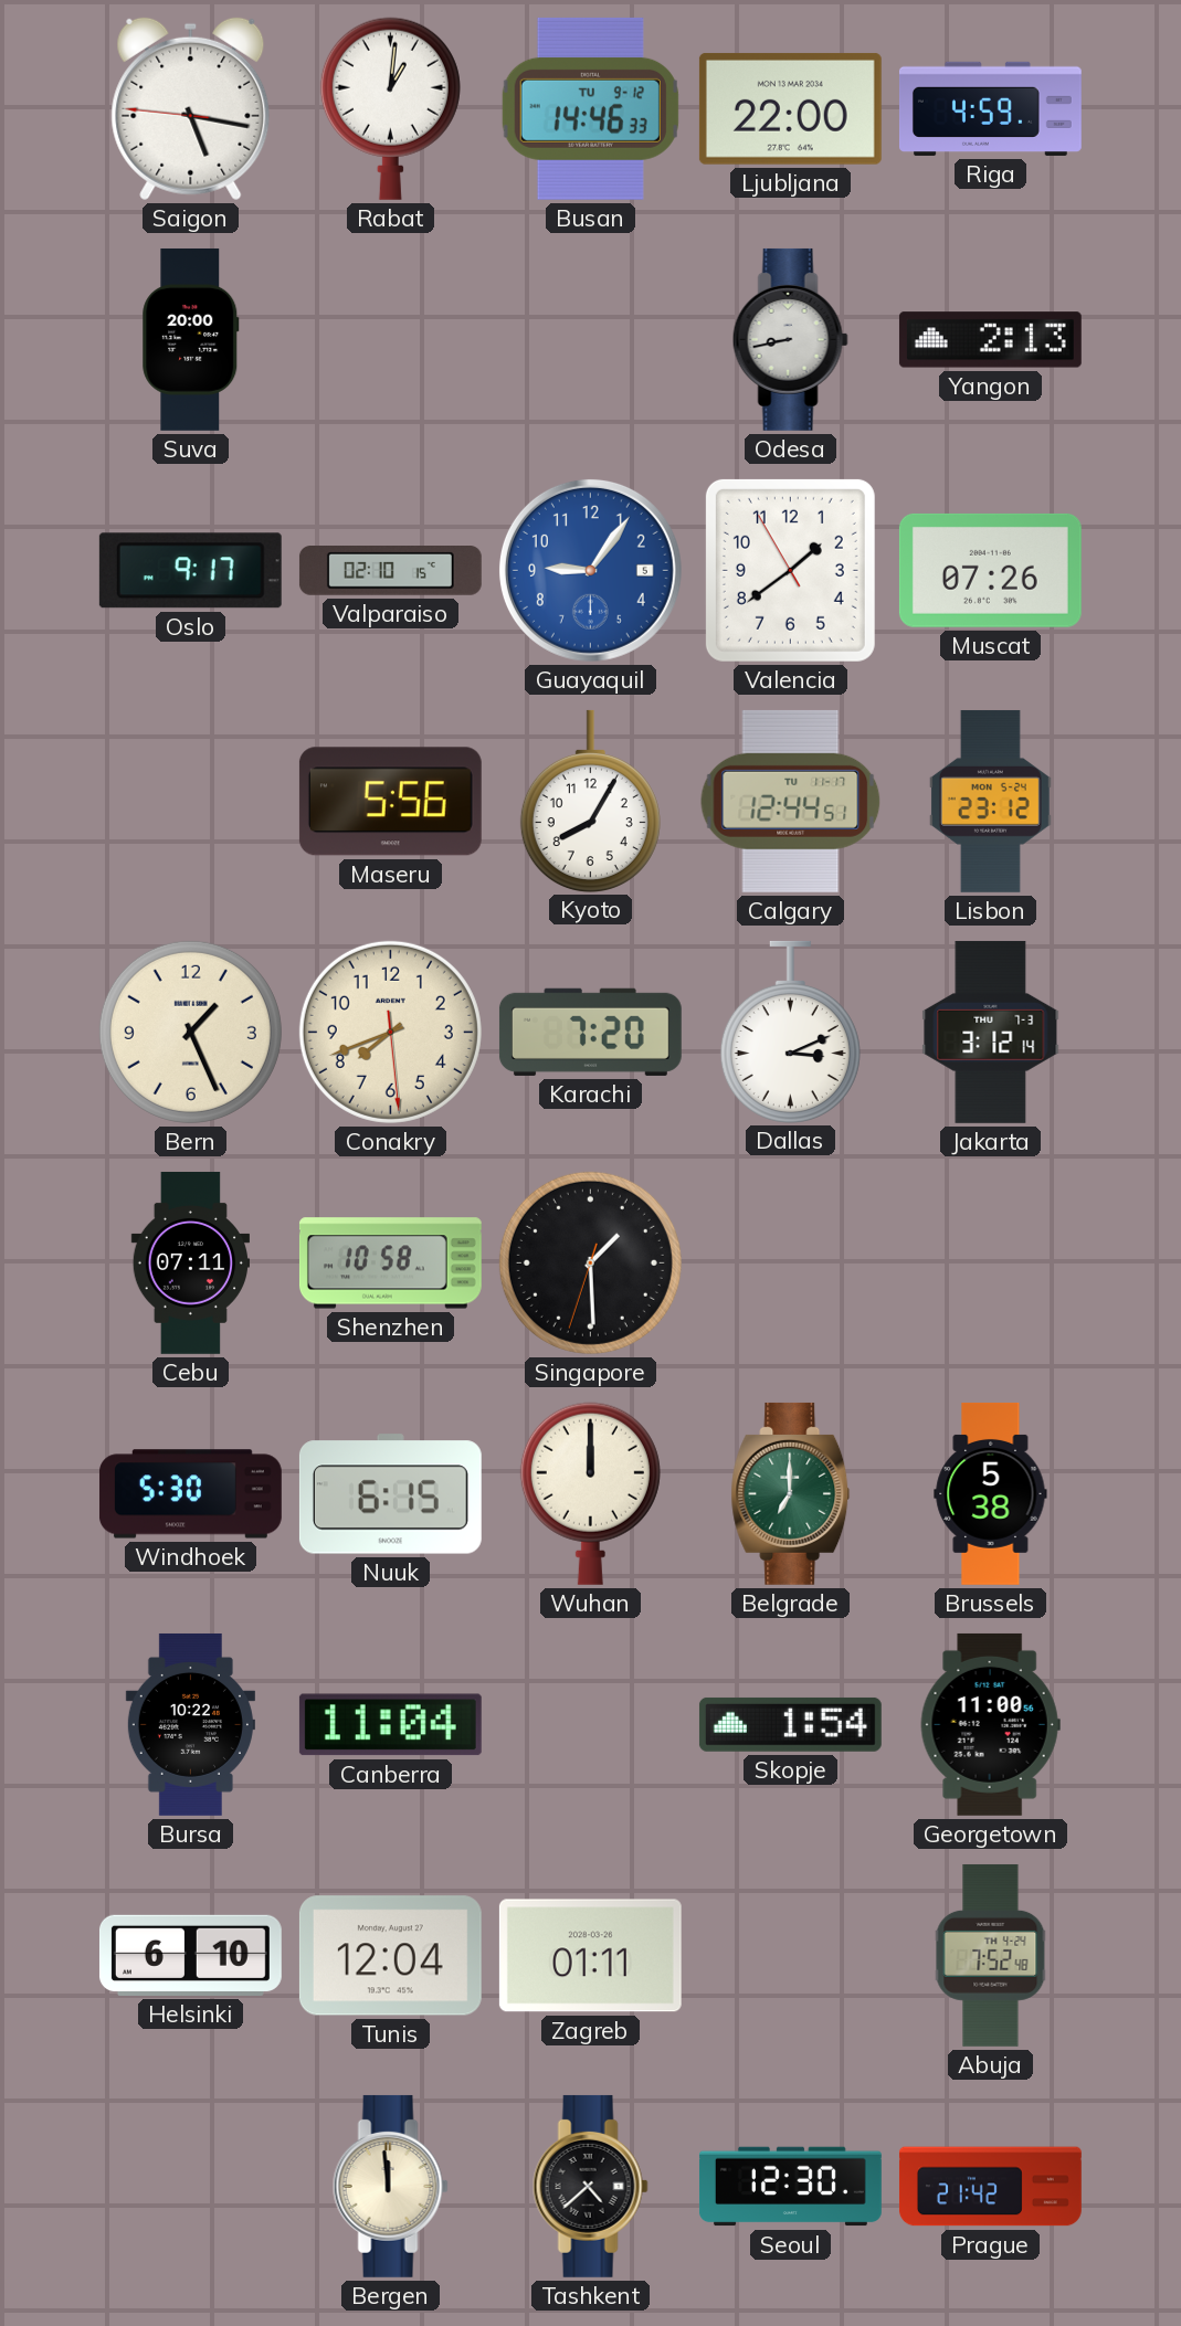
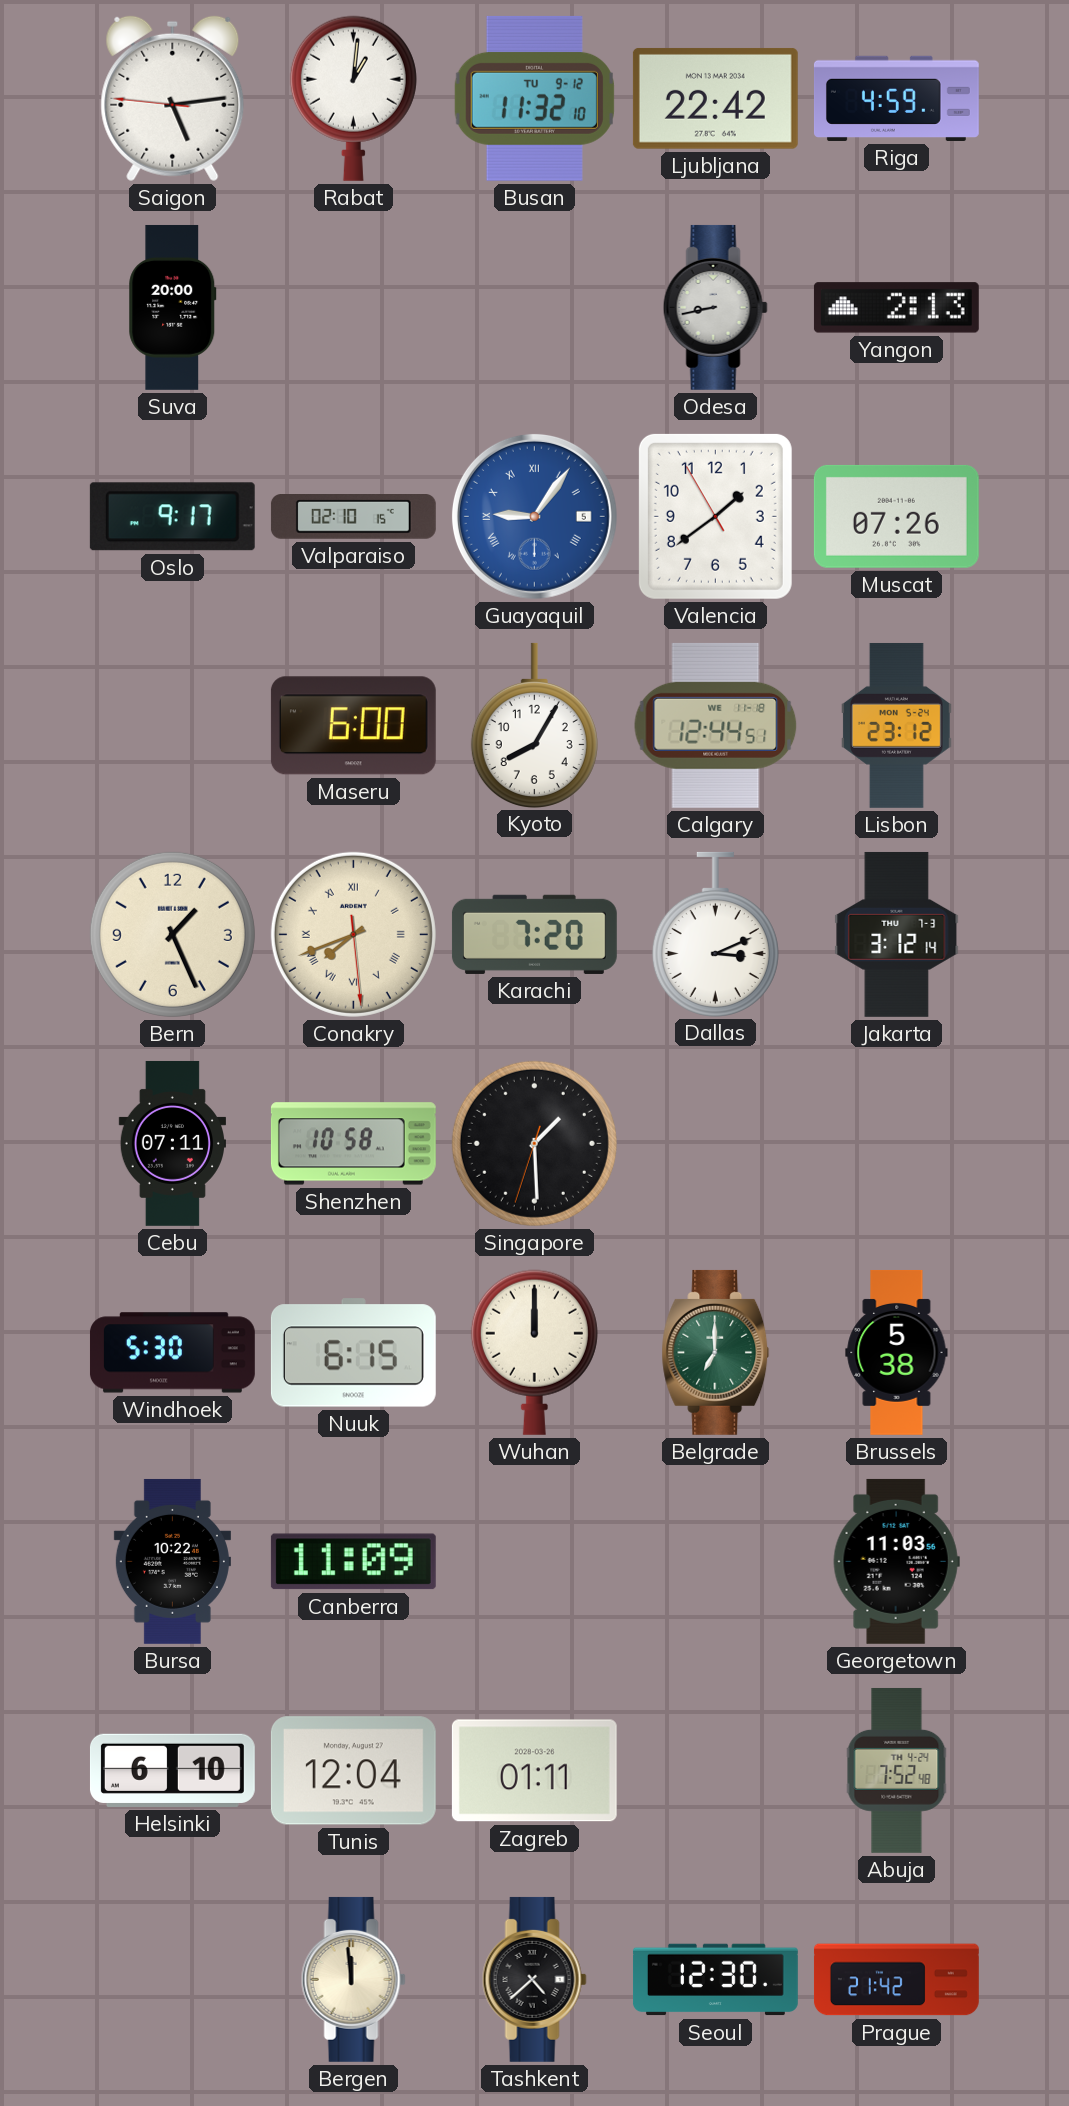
Saigon: 5:16 -> 5:13 (173, 99)
Busan: 14:46 -> 11:32 (534, 98)
Ljubljana: 22:00 -> 22:42 (715, 98)
Guayaquil numerals: Arabic -> Roman (534, 516)
Maseru: 5:56 -> 6:00 (353, 726)
Calgary date: TU 11-17 -> WE 11-18 (716, 725)
Conakry numerals: Arabic -> Roman (353, 934)
Canberra: 11:04 -> 11:09 (353, 1562)
Skopje: 1:54 -> none (790, 1724)
Georgetown: 11:00 -> 11:03 (896, 1561)
